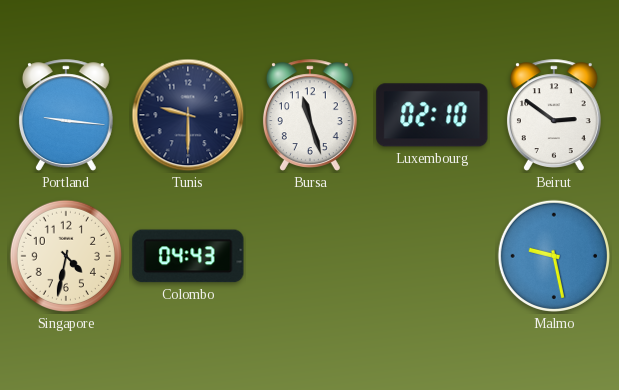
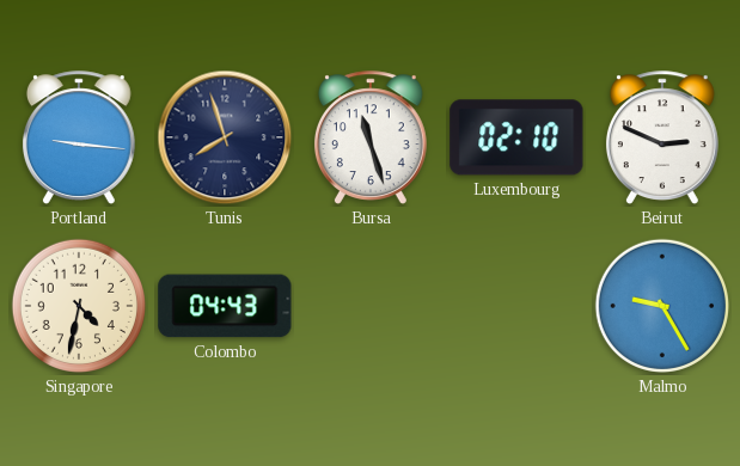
Tunis: 9:30 -> 7:57 (225, 137)
Beirut: 2:51 -> 2:49 (662, 137)
Malmo: 9:28 -> 9:25 (662, 306)
